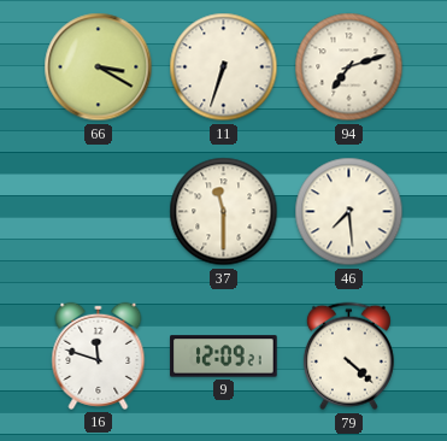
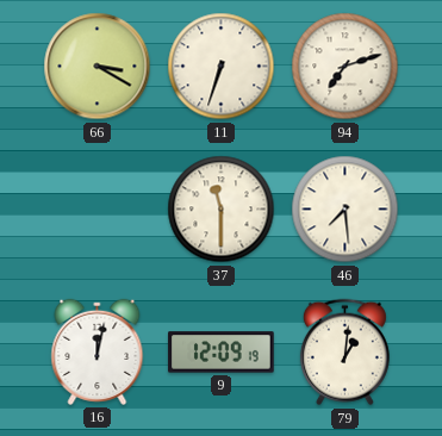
16: 11:48 -> 12:02 (98, 351)
9: 12:09:21 -> 12:09:19 (222, 353)
79: 4:22 -> 1:01 (344, 353)
